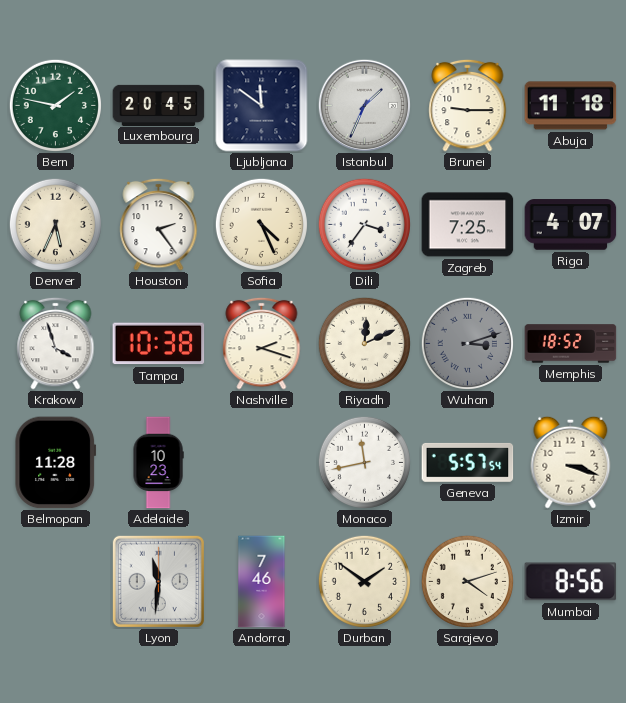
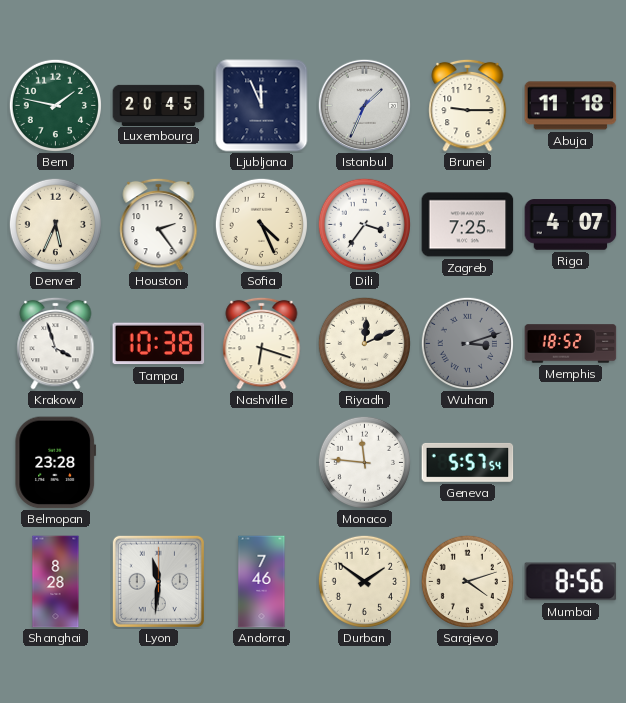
Ljubljana: 11:51 -> 11:56 (262, 106)
Nashville: 2:18 -> 6:18 (262, 343)
Belmopan: 11:28 -> 23:28 (56, 463)
Adelaide: 10:23 -> none (158, 463)
Monaco: 11:43 -> 11:46 (364, 462)
Izmir: 3:18 -> none (571, 462)
Shanghai: none -> 8:28 (56, 582)
